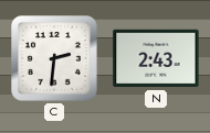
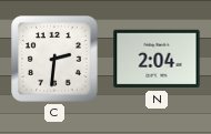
N: 2:43 -> 2:04 (157, 59)
